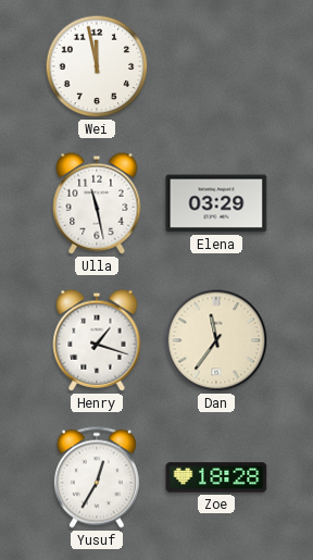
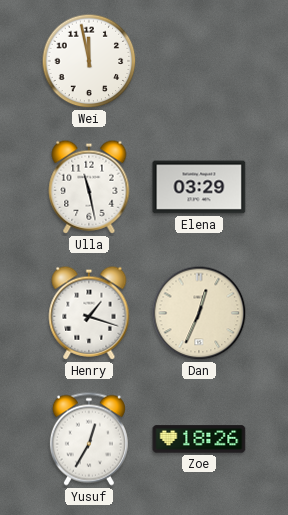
Dan: 11:36 -> 12:34 (199, 313)
Zoe: 18:28 -> 18:26 (199, 439)
